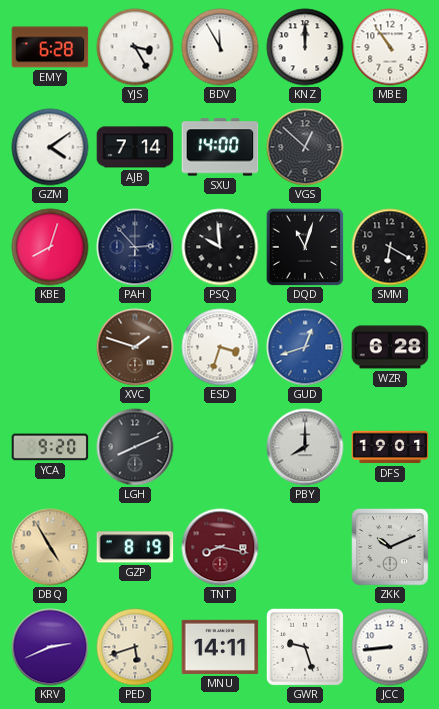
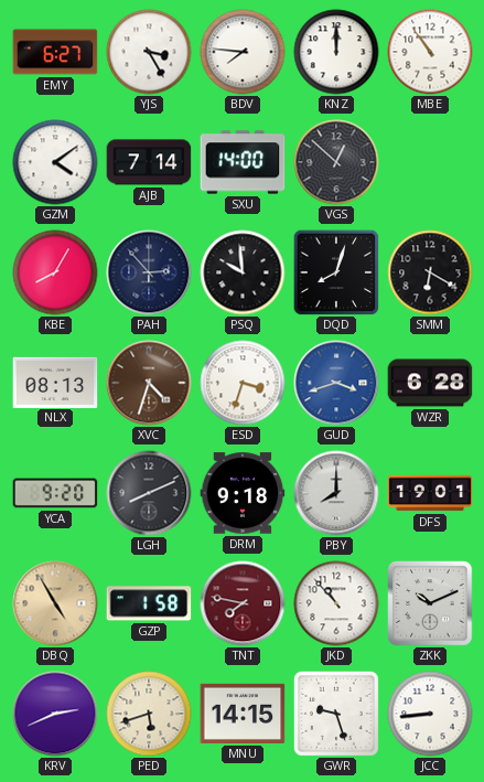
EMY: 6:28 -> 6:27 (55, 52)
BDV: 11:55 -> 7:46 (243, 52)
KBE: 8:03 -> 8:05 (55, 272)
DQD: 11:03 -> 8:03 (336, 272)
NLX: none -> 08:13 (55, 382)
XVC: 1:48 -> 4:33 (149, 383)
GUD: 12:42 -> 3:42 (336, 383)
DRM: none -> 9:18 (243, 493)
GZP: 8:19 -> 1:58 (149, 603)
TNT: 8:17 -> 7:47 (243, 603)
JKD: none -> 10:53 (336, 603)
MNU: 14:11 -> 14:15 (243, 714)
